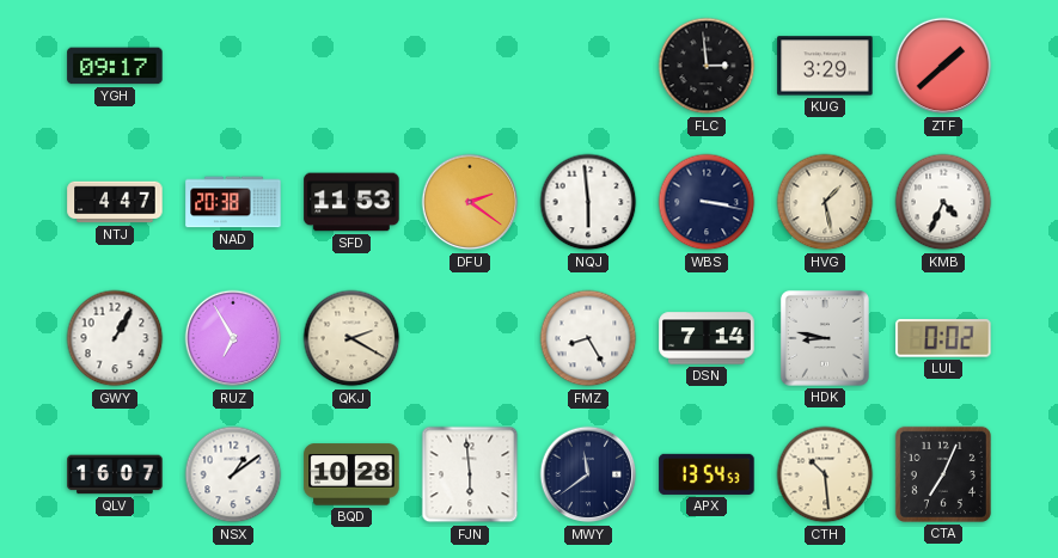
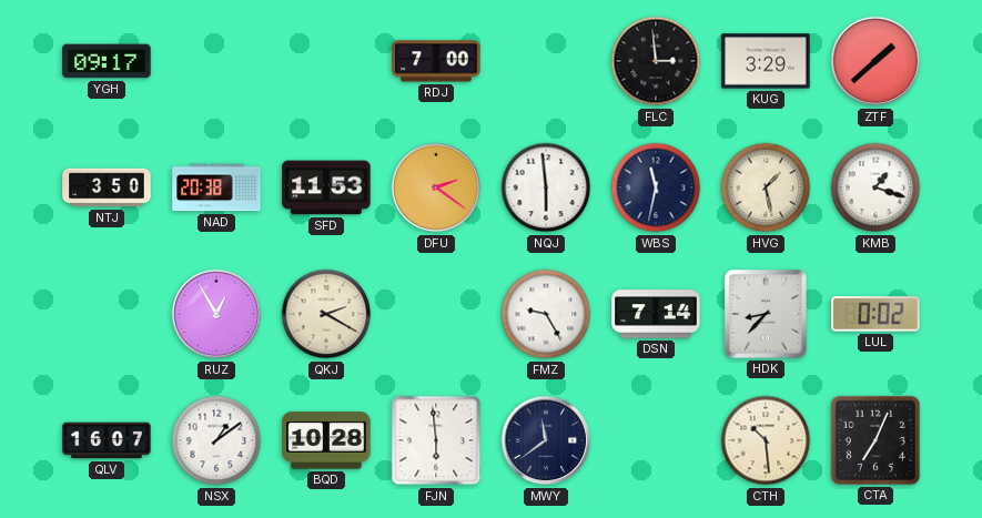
RDJ: none -> 7:00 (436, 61)
NTJ: 4:47 -> 3:50 (107, 187)
WBS: 3:17 -> 11:32 (656, 187)
KMB: 4:34 -> 1:18 (875, 187)
GWY: 1:05 -> none (115, 338)
RUZ: 6:55 -> 12:55 (216, 314)
FMZ: 8:25 -> 9:25 (546, 314)
HDK: 8:47 -> 8:37 (766, 314)
APX: 13:54 -> none (707, 474)
